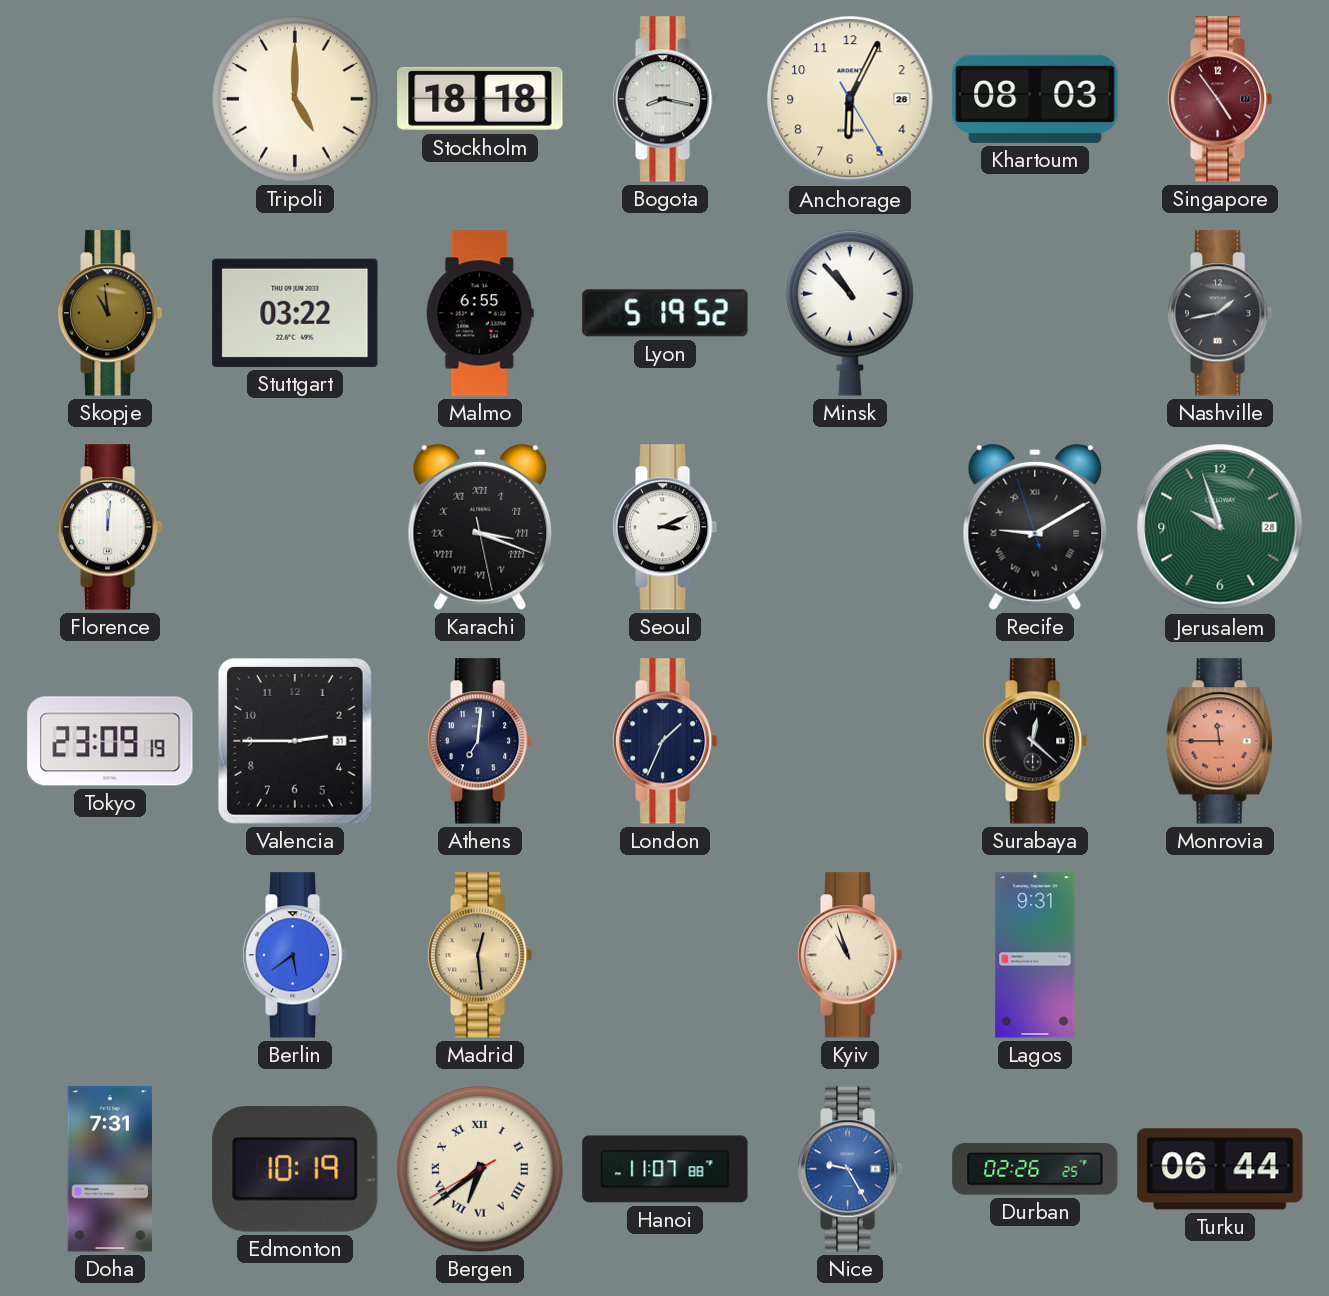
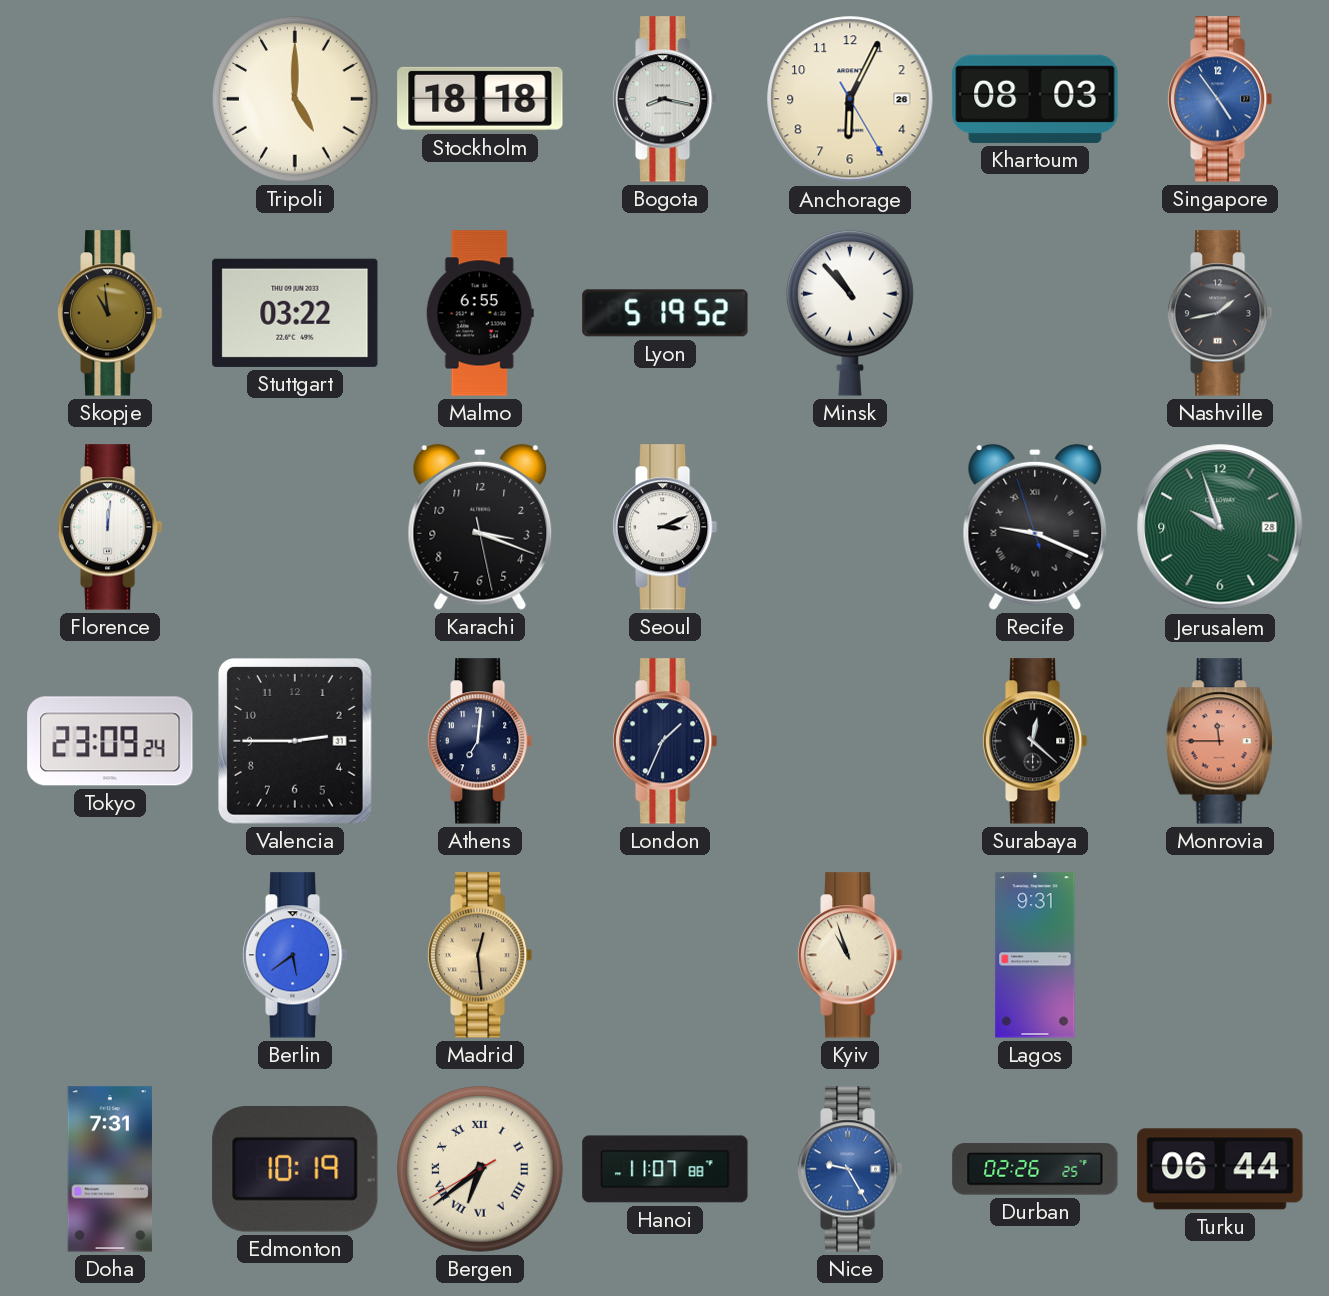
Singapore dial: burgundy -> blue (1220, 99)
Karachi numerals: Roman -> Arabic (480, 527)
Recife: 9:09 -> 9:18 (1035, 527)
Tokyo: 23:09:19 -> 23:09:24 (110, 741)
